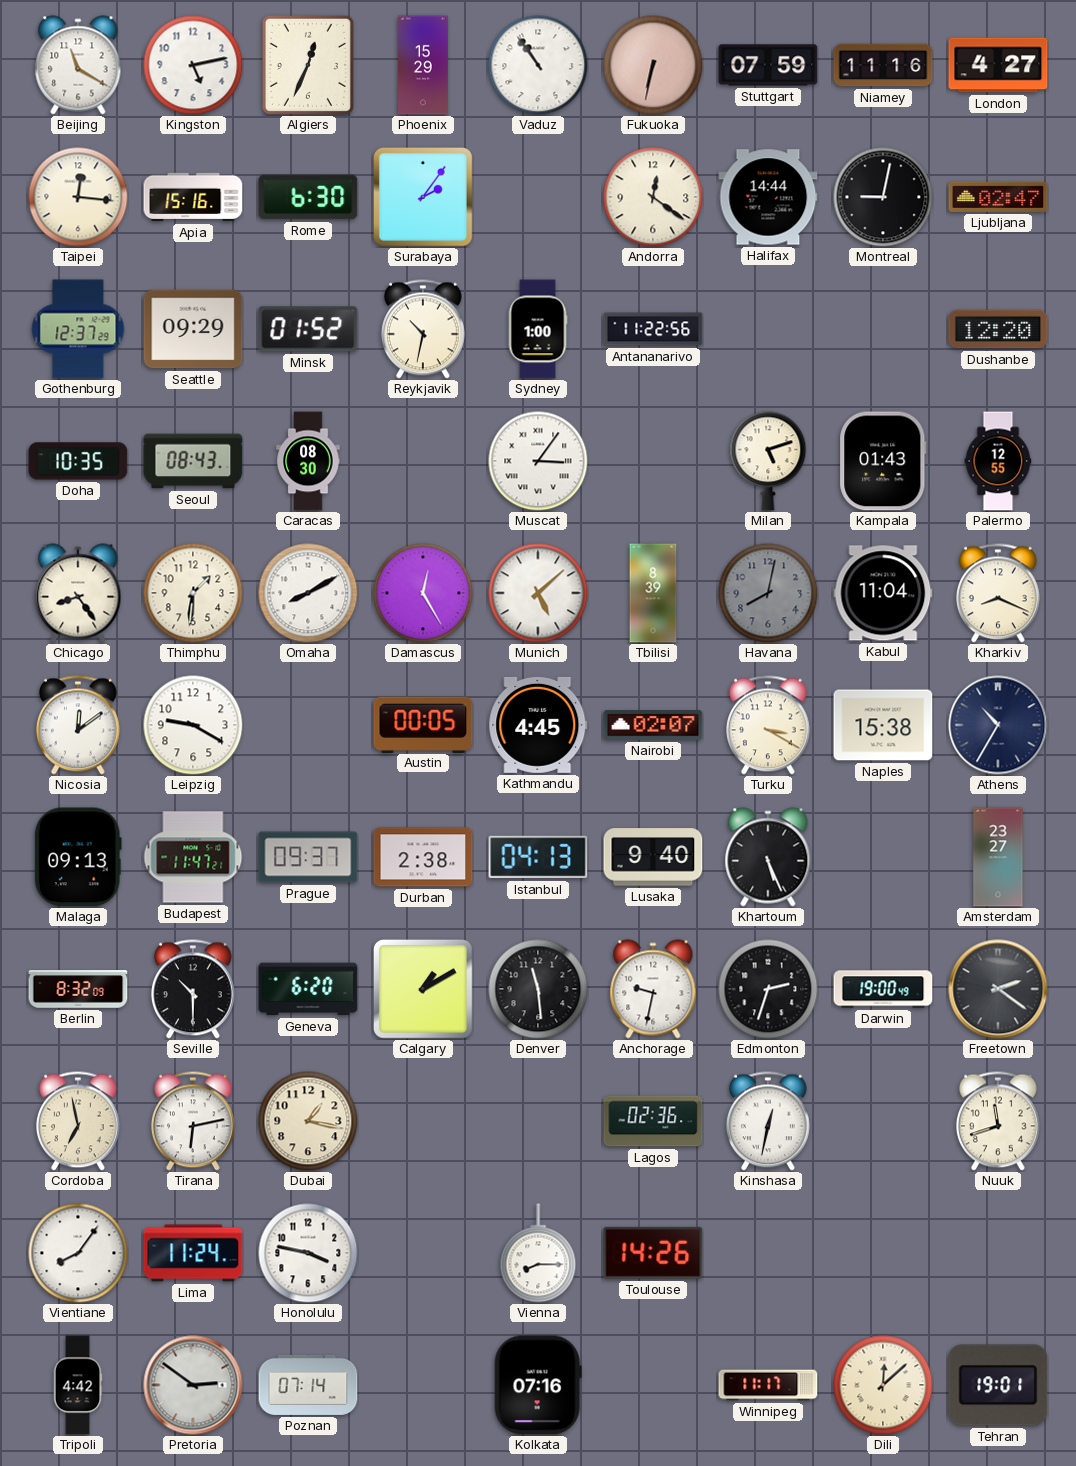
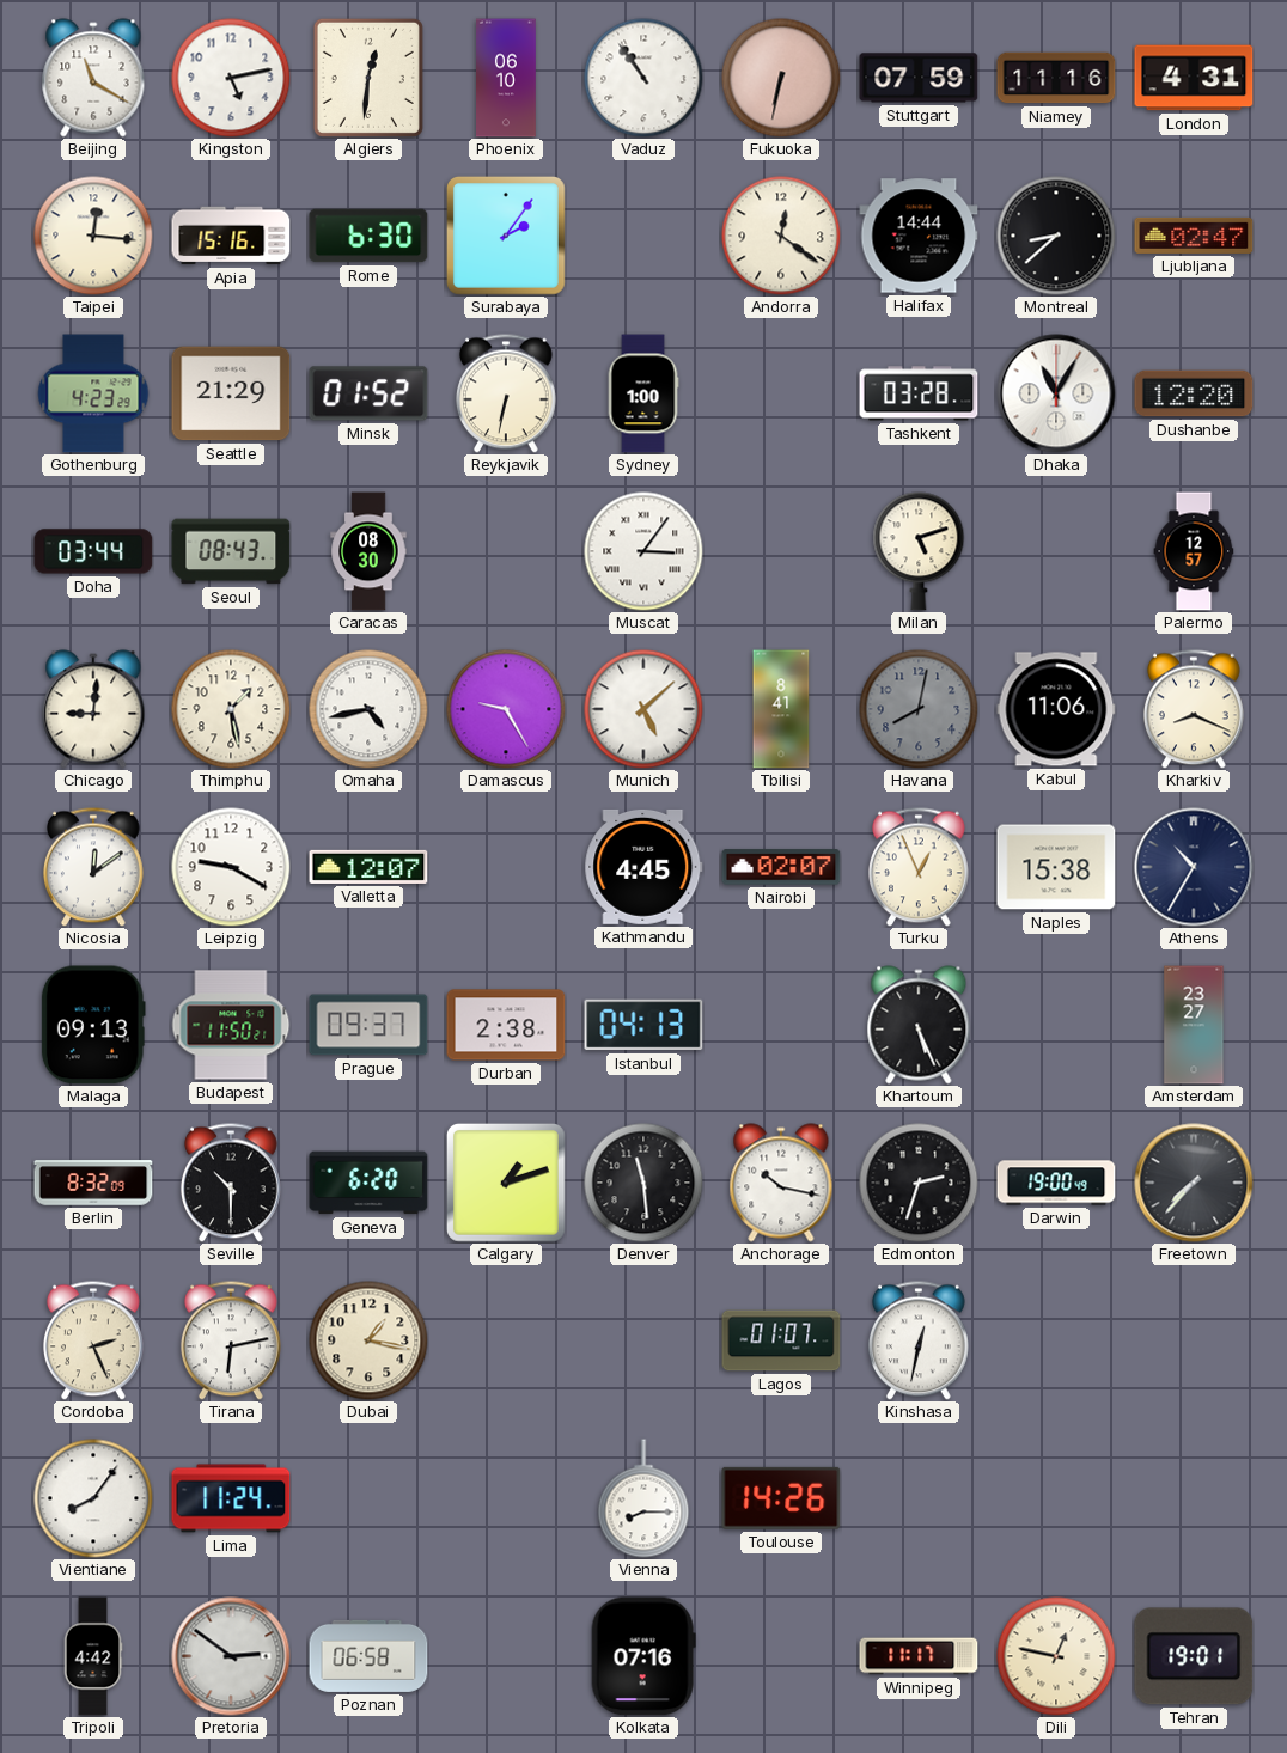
Algiers: 12:34 -> 12:31 (368, 78)
Phoenix: 15:29 -> 06:10 (507, 78)
London: 4:27 -> 4:31 (1194, 78)
Montreal: 9:02 -> 8:38 (1056, 236)
Gothenburg: 12:37 -> 4:23 (93, 393)
Seattle: 09:29 -> 21:29 (231, 393)
Reykjavik: 10:32 -> 6:32 (506, 393)
Antananarivo: 11:22 -> none (653, 329)
Tashkent: none -> 03:28 (919, 393)
Dhaka: none -> 11:05 (1056, 393)
Doha: 10:35 -> 03:44 (93, 551)
Kampala: 01:43 -> none (883, 461)
Palermo: 12:55 -> 12:57 (1194, 551)
Chicago: 8:24 -> 9:01 (93, 709)
Thimphu: 1:31 -> 1:28 (231, 709)
Omaha: 8:10 -> 4:43 (368, 709)
Damascus: 12:25 -> 9:25 (506, 709)
Tbilisi: 8:39 -> 8:41 (781, 709)
Kabul: 11:04 -> 11:06 (1056, 709)
Valletta: none -> 12:07 (368, 867)
Austin: 00:05 -> none (423, 724)
Turku: 3:20 -> 12:56 (919, 867)
Budapest: 11:47 -> 11:50 (231, 1025)
Lusaka: 9:40 -> none (653, 857)
Calgary: 1:10 -> 1:12 (506, 1183)
Anchorage: 9:32 -> 10:17 (781, 1183)
Freetown: 2:21 -> 7:37 (1194, 1183)
Cordoba: 6:58 -> 2:26 (93, 1340)
Lagos: 02:36 -> 01:07 (781, 1340)
Nuuk: 11:42 -> none (998, 1121)
Honolulu: 3:47 -> none (308, 1253)
Poznan: 07:14 -> 06:58 (368, 1656)
Dili: 12:08 -> 12:47 (1056, 1656)
